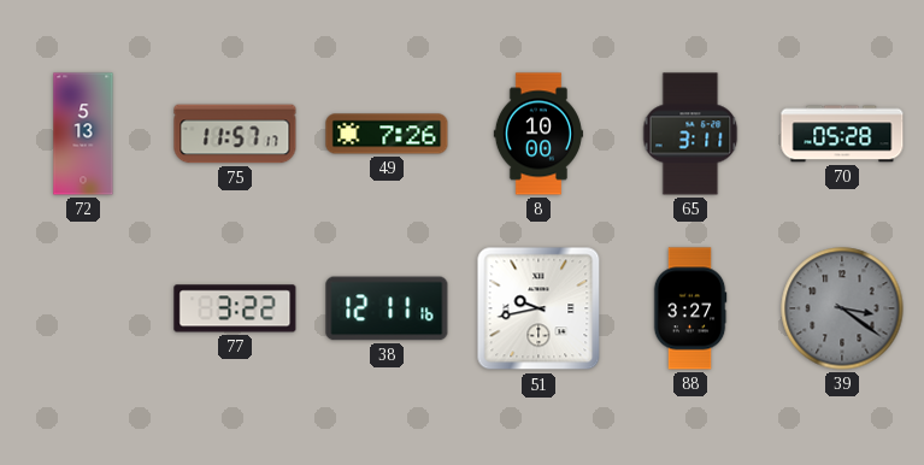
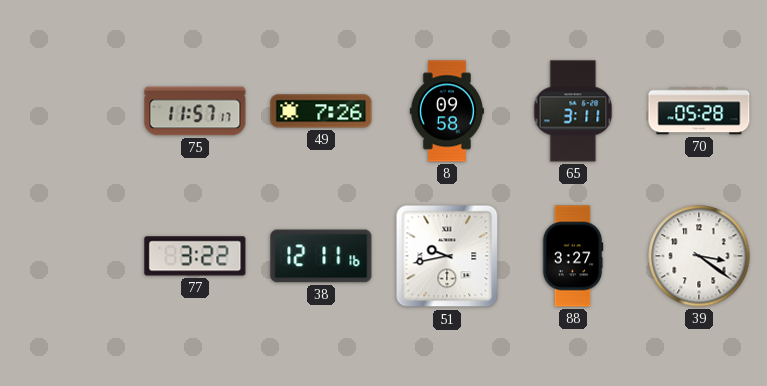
72: 5:13 -> none (83, 134)
8: 10:00 -> 09:58 (446, 111)
39 dial: grey -> white (699, 256)
